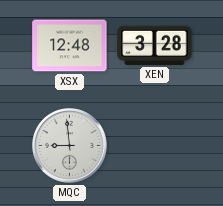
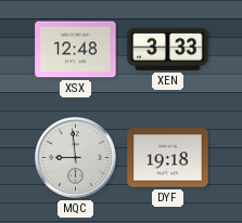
XEN: 3:28 -> 3:33 (168, 49)
DYF: none -> 19:18 (168, 158)
